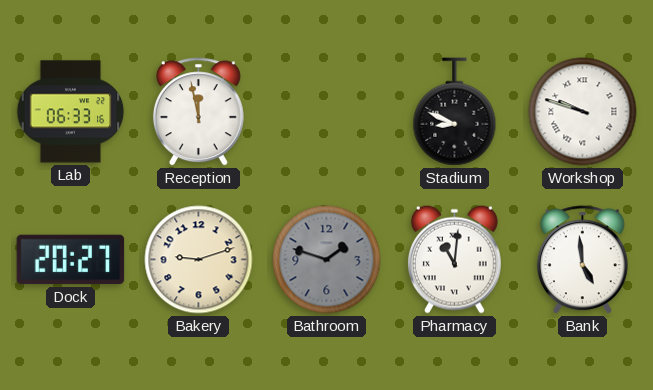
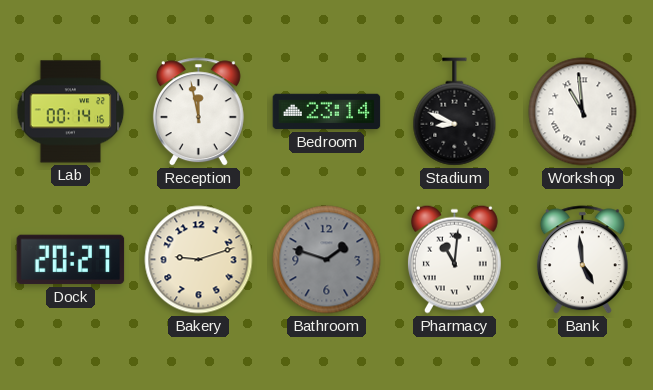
Lab: 06:33 -> 00:14 (71, 112)
Bedroom: none -> 23:14 (327, 112)
Workshop: 9:48 -> 10:59 (583, 112)
